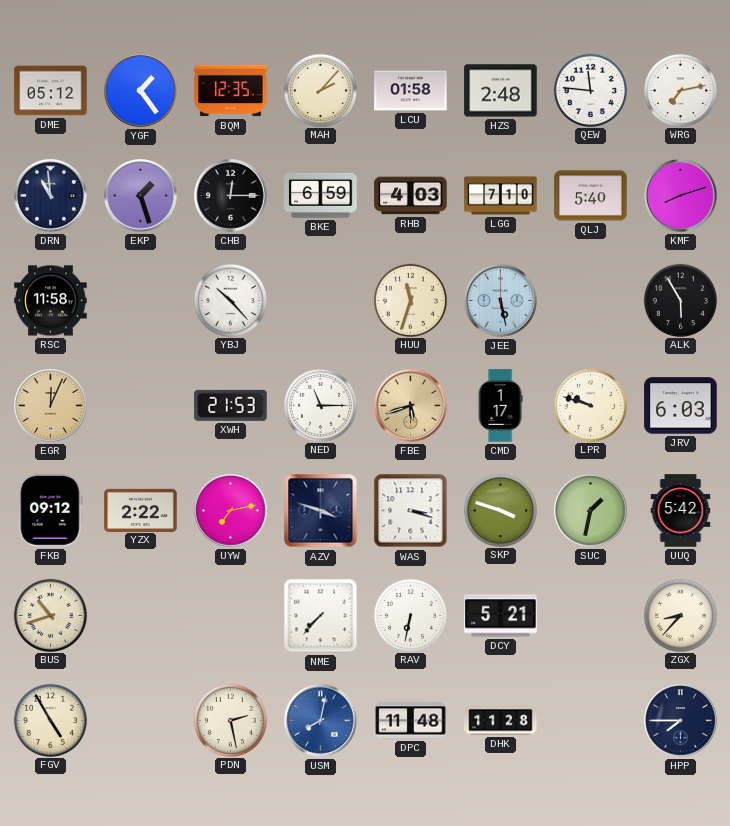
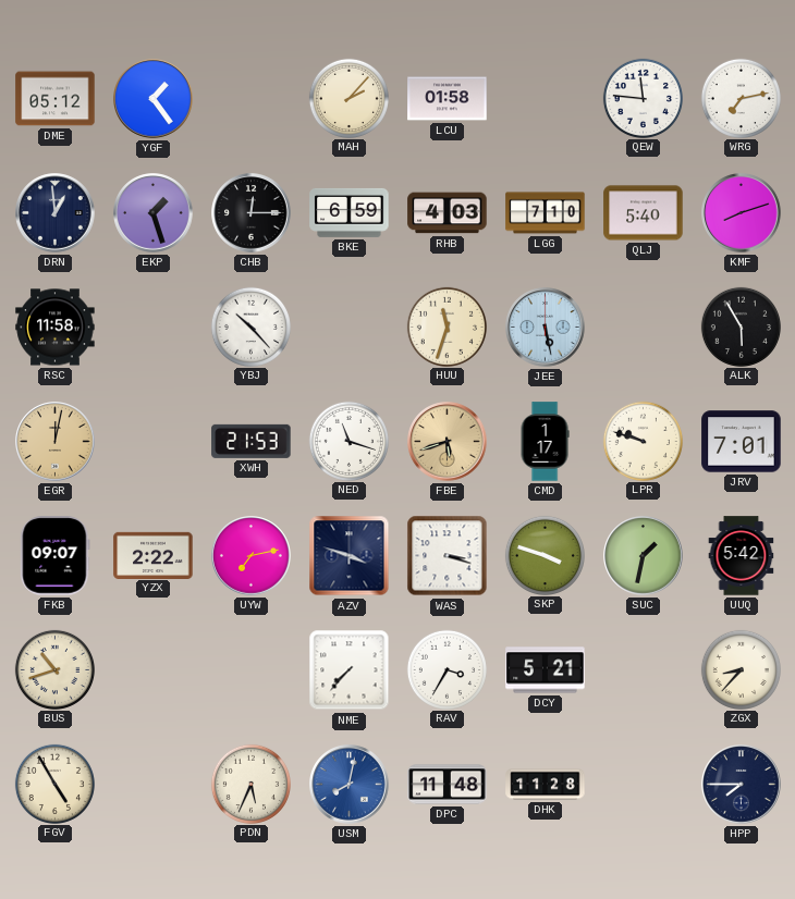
BQM: 12:35 -> none (231, 91)
HZS: 2:48 -> none (501, 91)
DRN: 10:59 -> 12:59 (56, 213)
EGR: 12:04 -> 12:02 (56, 442)
NED: 11:15 -> 11:18 (348, 441)
JRV: 6:03 -> 7:01 (742, 442)
FKB: 09:12 -> 09:07 (56, 556)
RAV: 6:32 -> 3:35 (447, 669)
PDN: 2:28 -> 5:34 (250, 784)
